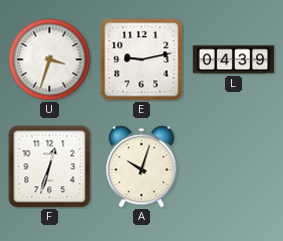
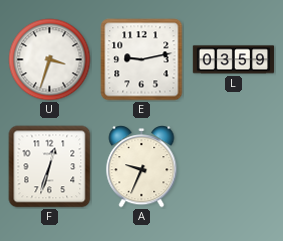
L: 04:39 -> 03:59 (234, 60)
A: 10:03 -> 9:34 (142, 167)
